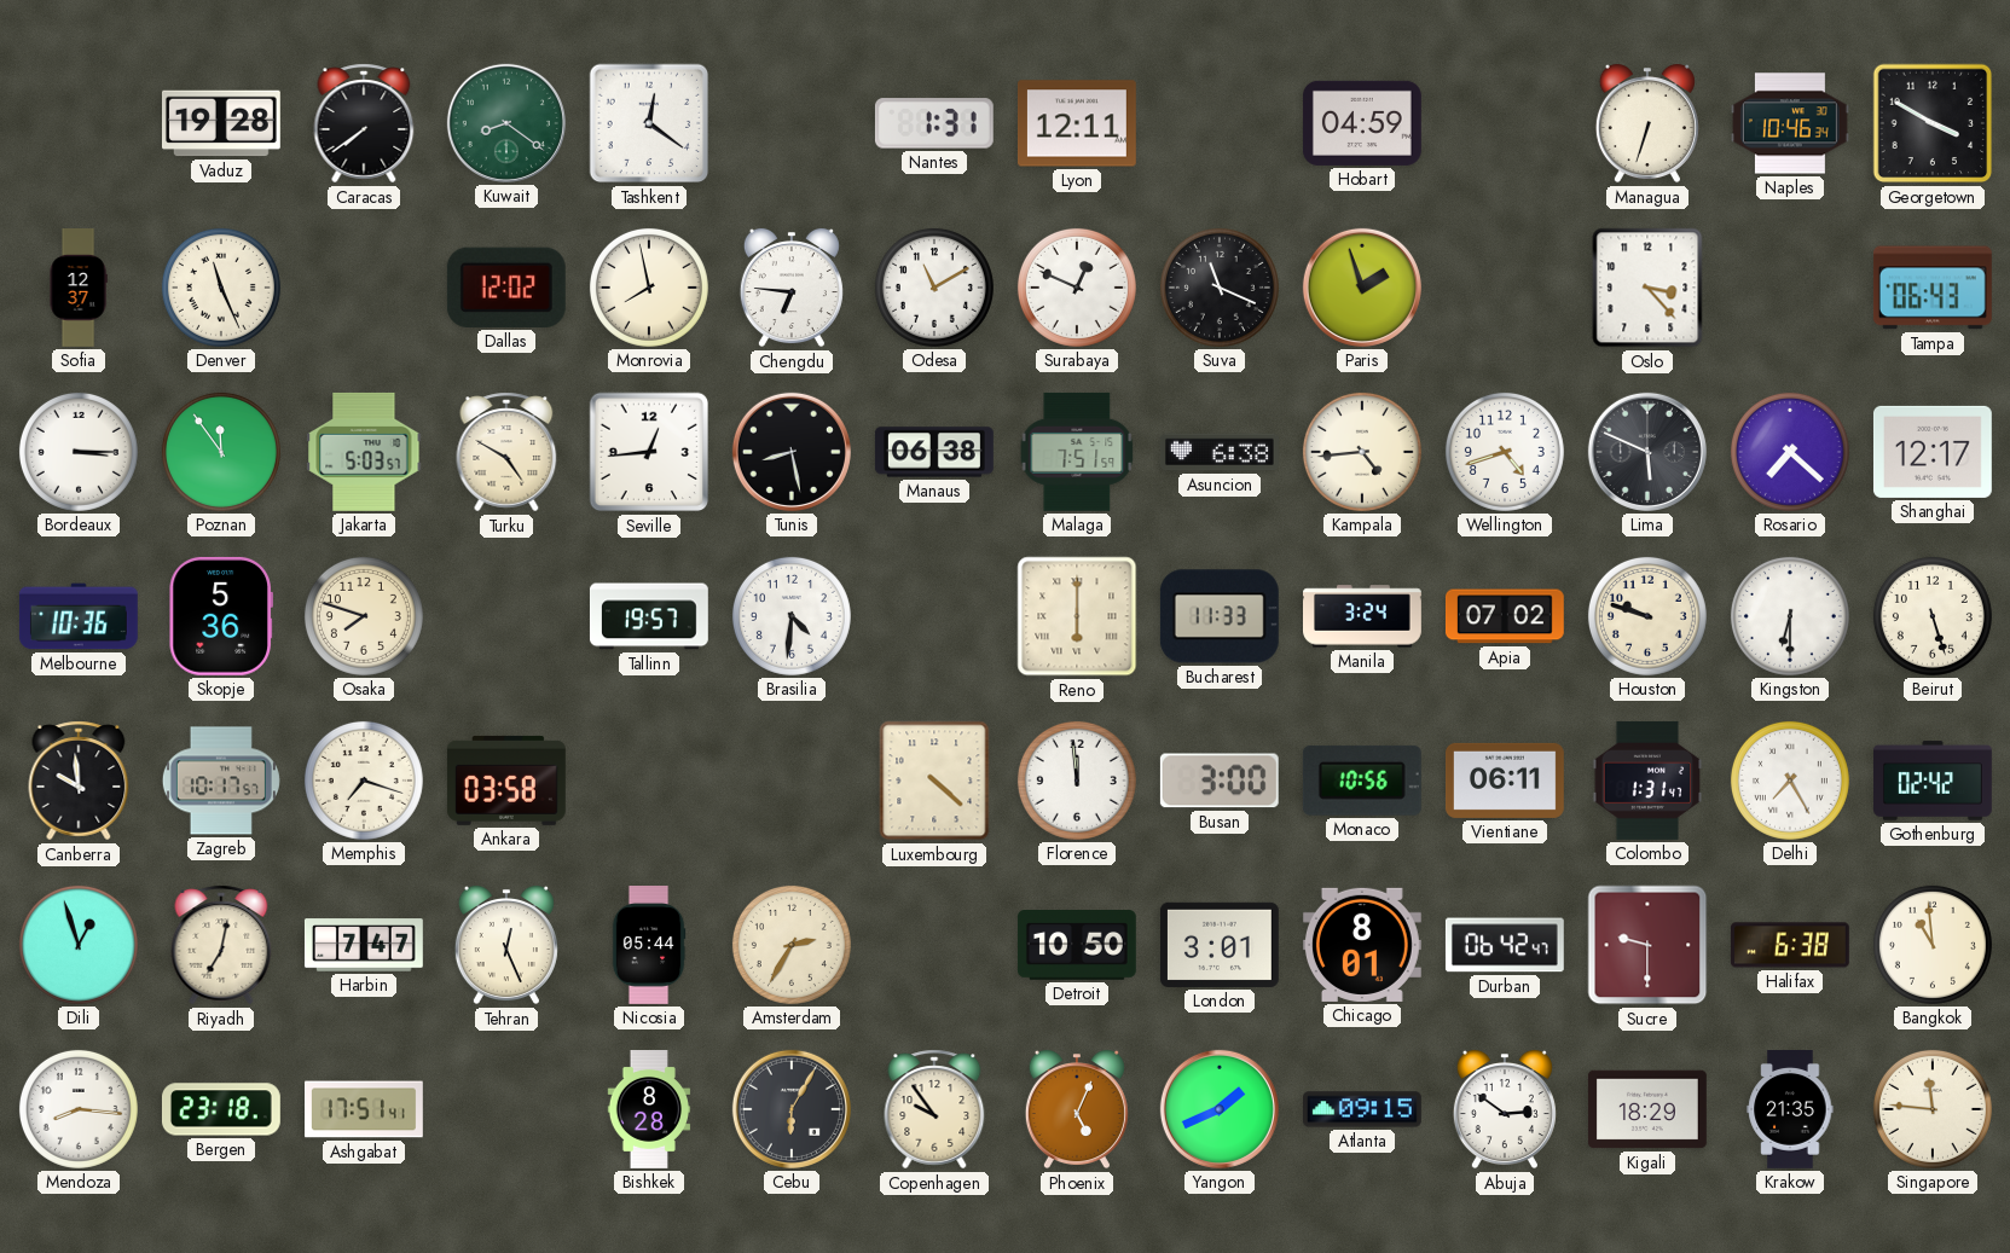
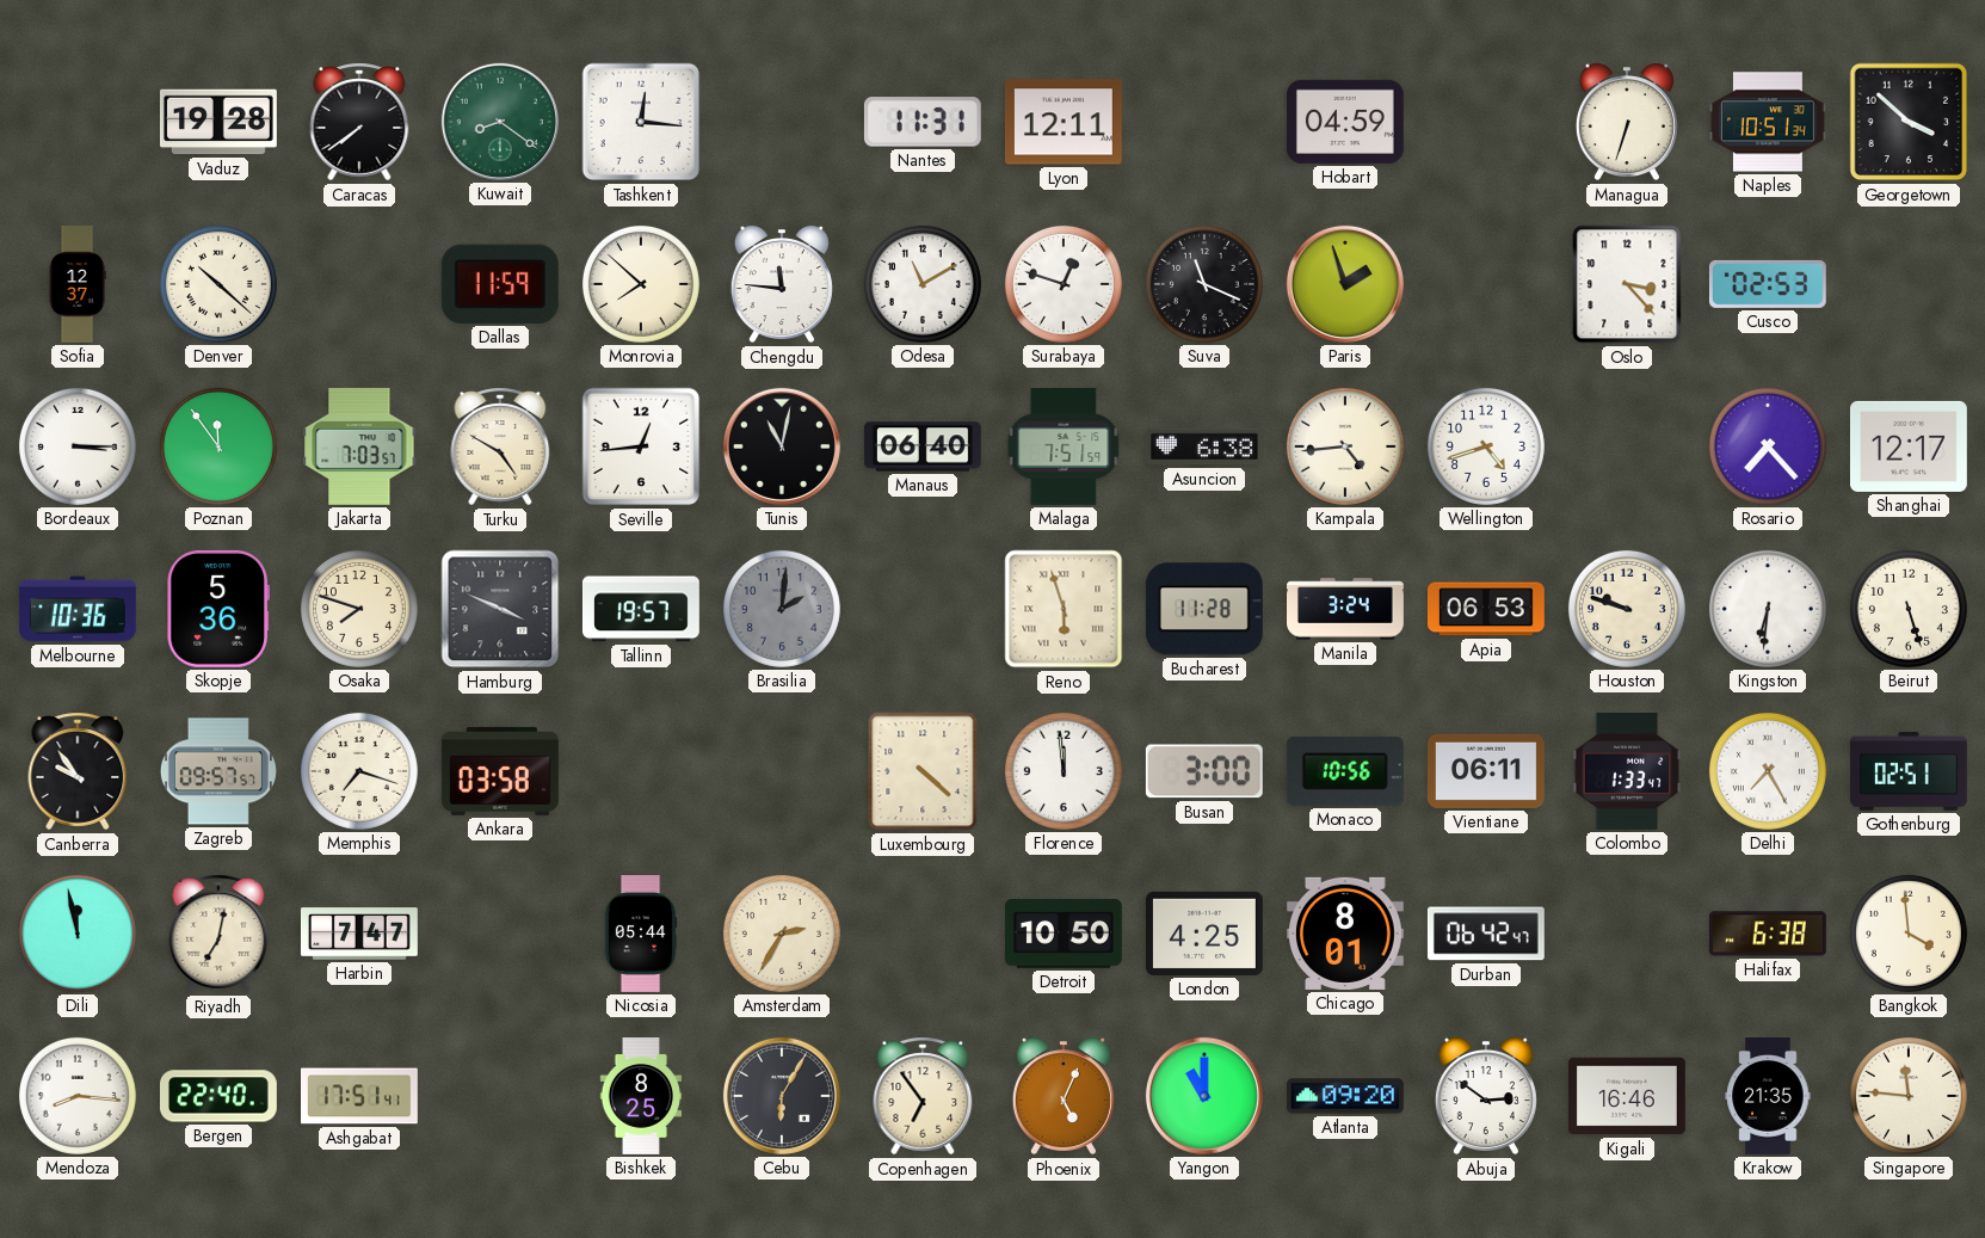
Tashkent: 12:21 -> 12:16 (641, 122)
Nantes: 1:31 -> 11:31 (923, 122)
Naples: 10:46 -> 10:51 (1768, 122)
Georgetown: 3:50 -> 3:52 (1909, 122)
Denver: 11:26 -> 10:22 (218, 284)
Dallas: 12:02 -> 11:59 (500, 284)
Monrovia: 7:58 -> 7:52 (641, 284)
Chengdu: 6:46 -> 11:46 (782, 284)
Surabaya: 12:49 -> 12:48 (1064, 284)
Cusco: none -> 02:53 (1768, 284)
Tampa: 06:43 -> none (1933, 288)
Jakarta: 5:03 -> 7:03 (359, 446)
Tunis: 8:28 -> 11:02 (782, 446)
Manaus: 06:38 -> 06:40 (923, 446)
Lima: 5:49 -> none (1647, 452)
Rosario: 7:22 -> 7:23 (1768, 446)
Hamburg: none -> 3:49 (500, 609)
Brasilia: 4:31 -> 2:01 (782, 609)
Brasilia dial: white -> grey (782, 609)
Reno: 6:00 -> 5:57 (1064, 609)
Bucharest: 11:33 -> 11:28 (1204, 609)
Apia: 07:02 -> 06:53 (1486, 609)
Kingston: 6:30 -> 6:31 (1768, 609)
Canberra: 9:59 -> 9:54 (78, 771)
Zagreb: 10:17 -> 09:57 (218, 771)
Colombo: 1:31 -> 1:33 (1627, 771)
Gothenburg: 02:42 -> 02:51 (1910, 771)
Dili: 12:57 -> 11:58 (78, 934)
Tehran: 12:26 -> none (506, 945)
London: 3:01 -> 4:25 (1204, 934)
Sucre: 9:30 -> none (1647, 945)
Bangkok: 10:59 -> 3:59 (1909, 934)
Bergen: 23:18 -> 22:40 (218, 1096)
Bishkek: 8:28 -> 8:25 (641, 1097)
Copenhagen: 9:54 -> 6:54 (923, 1096)
Yangon: 1:41 -> 11:00 (1204, 1096)
Atlanta: 09:15 -> 09:20 (1346, 1096)
Kigali: 18:29 -> 16:46 (1627, 1096)
